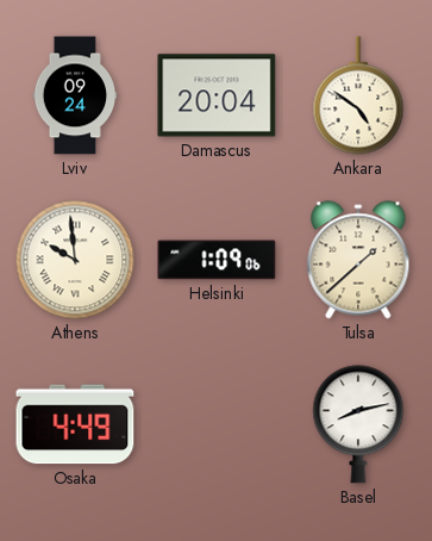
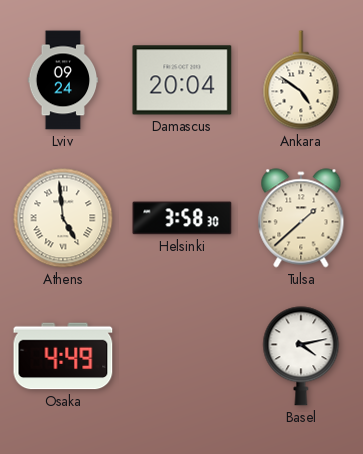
Athens: 9:59 -> 4:59 (63, 218)
Helsinki: 1:09 -> 3:58 (182, 218)
Basel: 8:13 -> 4:13 (301, 356)
